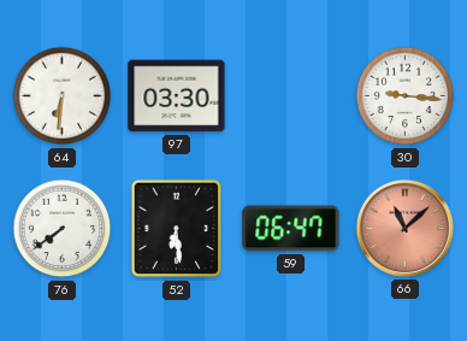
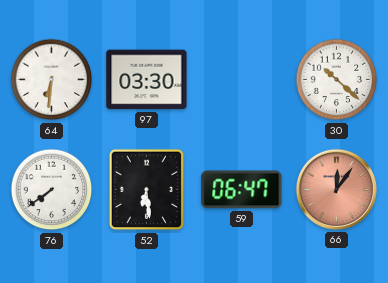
30: 9:16 -> 10:22 (337, 80)
66: 11:08 -> 12:06 (336, 189)
